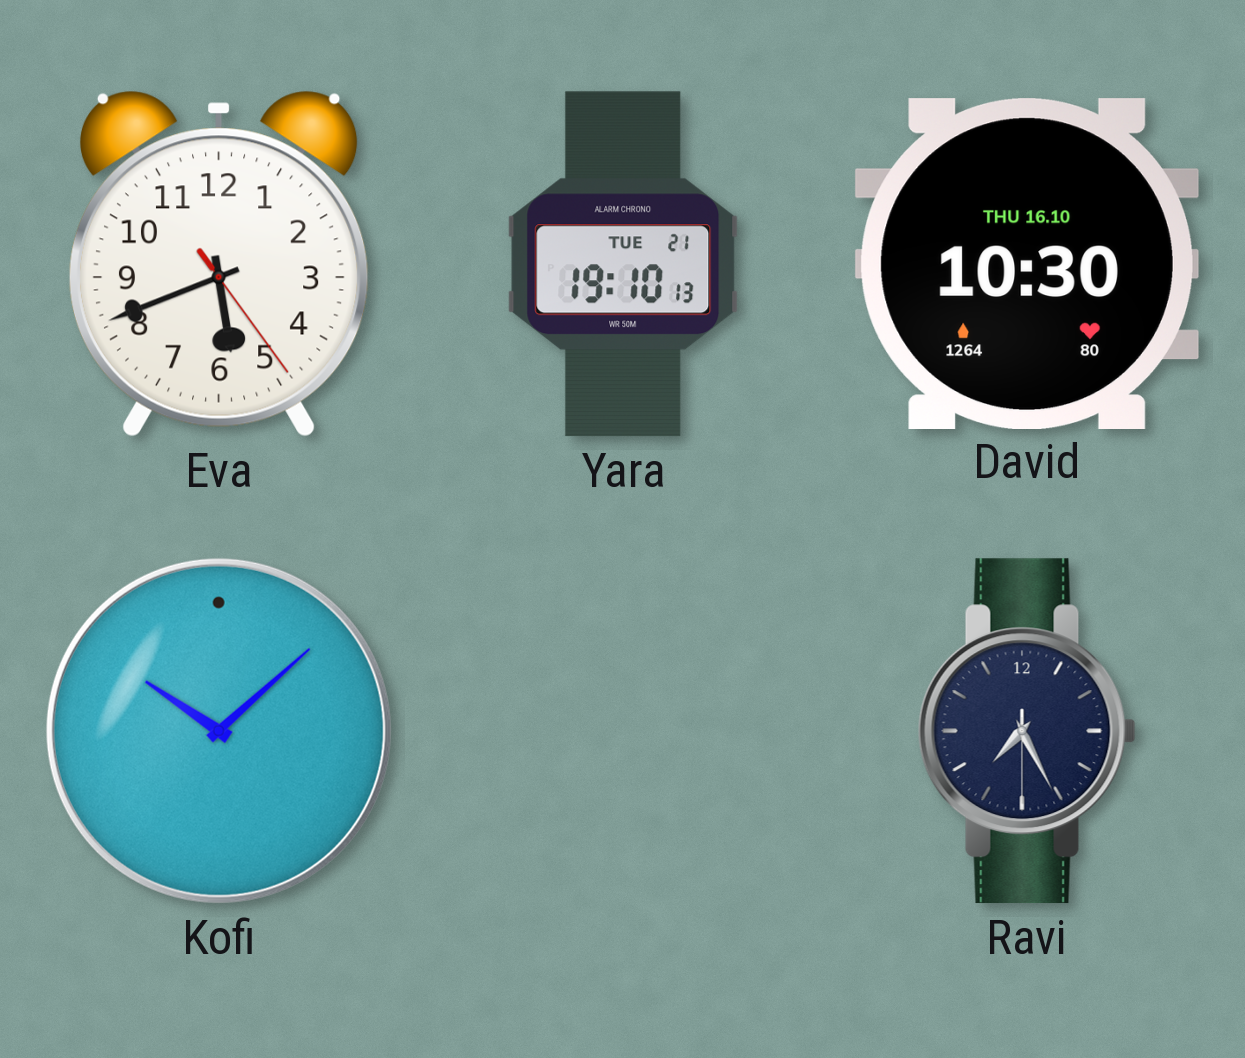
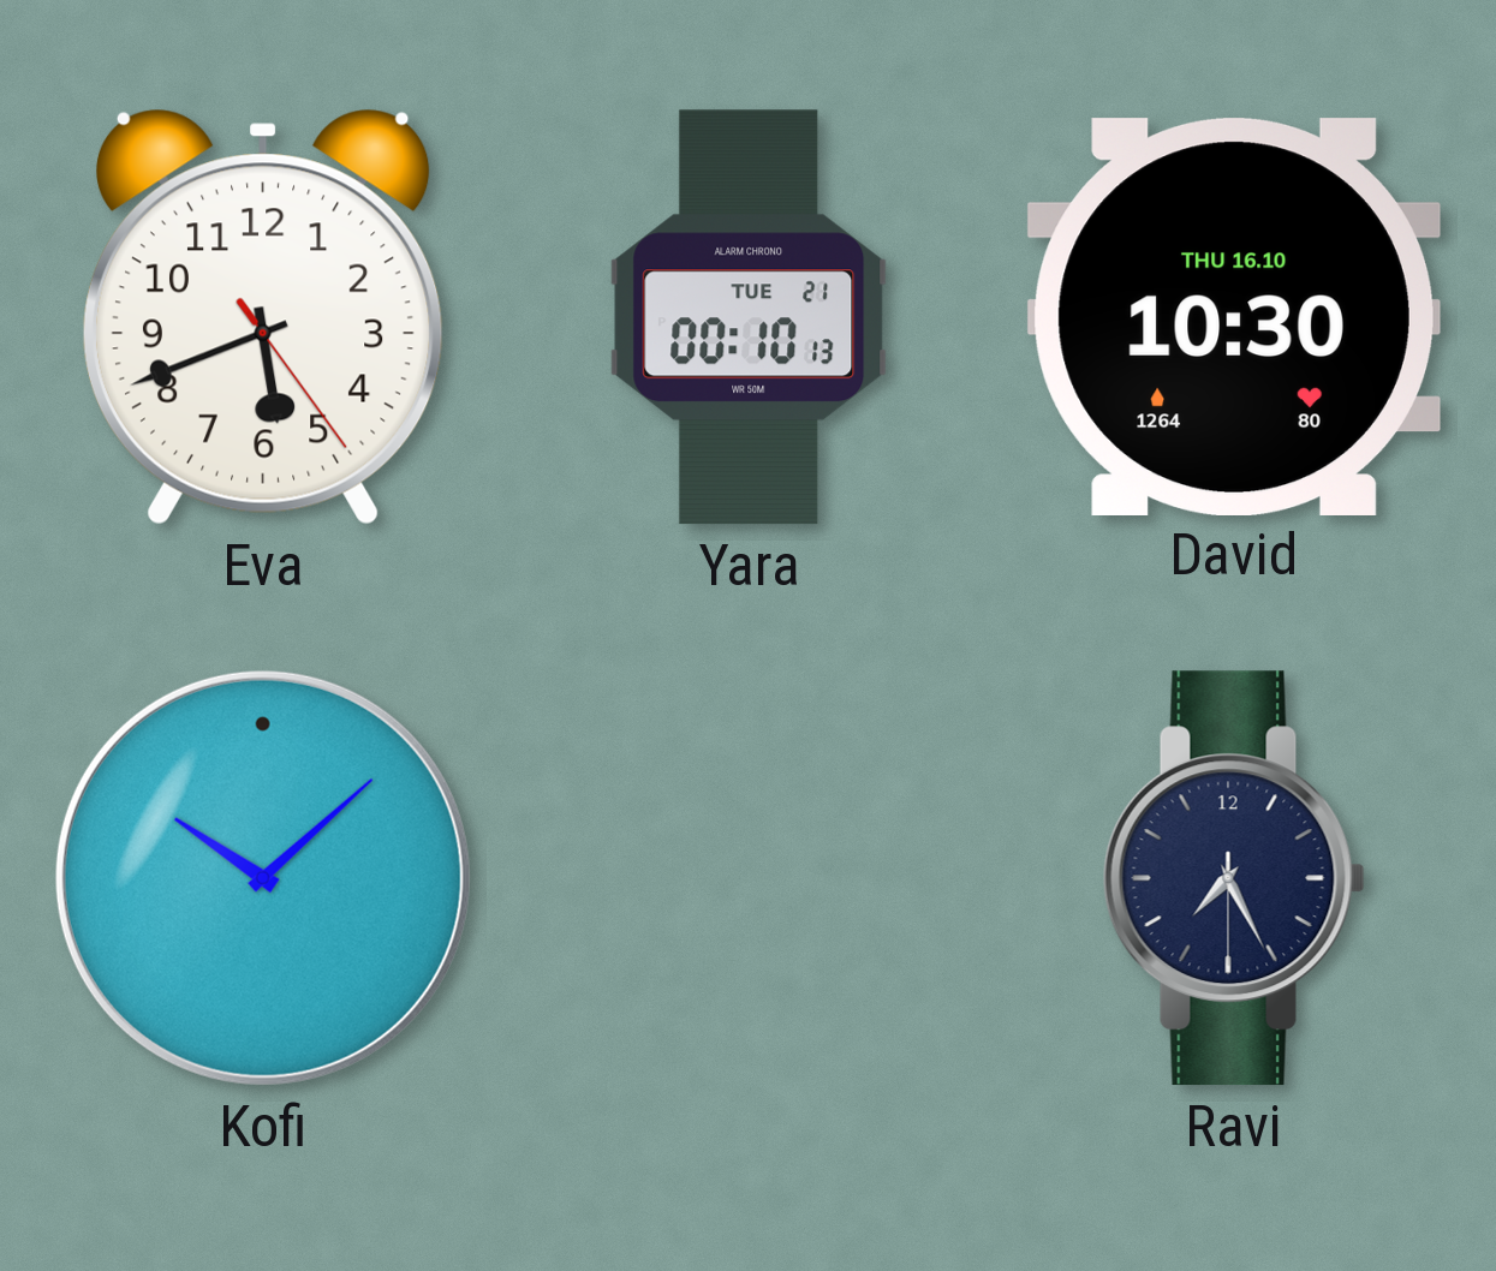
Yara: 19:10 -> 00:10 (749, 317)
